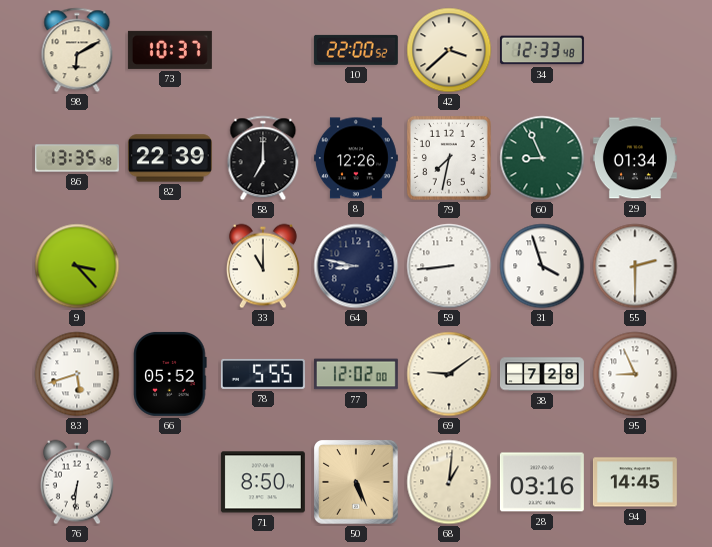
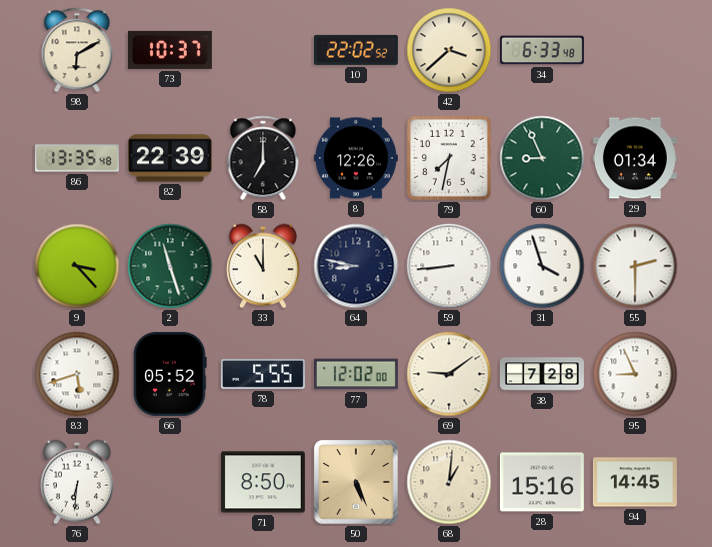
10: 22:00 -> 22:02 (356, 50)
34: 12:33 -> 6:33 (542, 50)
2: none -> 11:27 (170, 266)
28: 03:16 -> 15:16 (542, 482)
